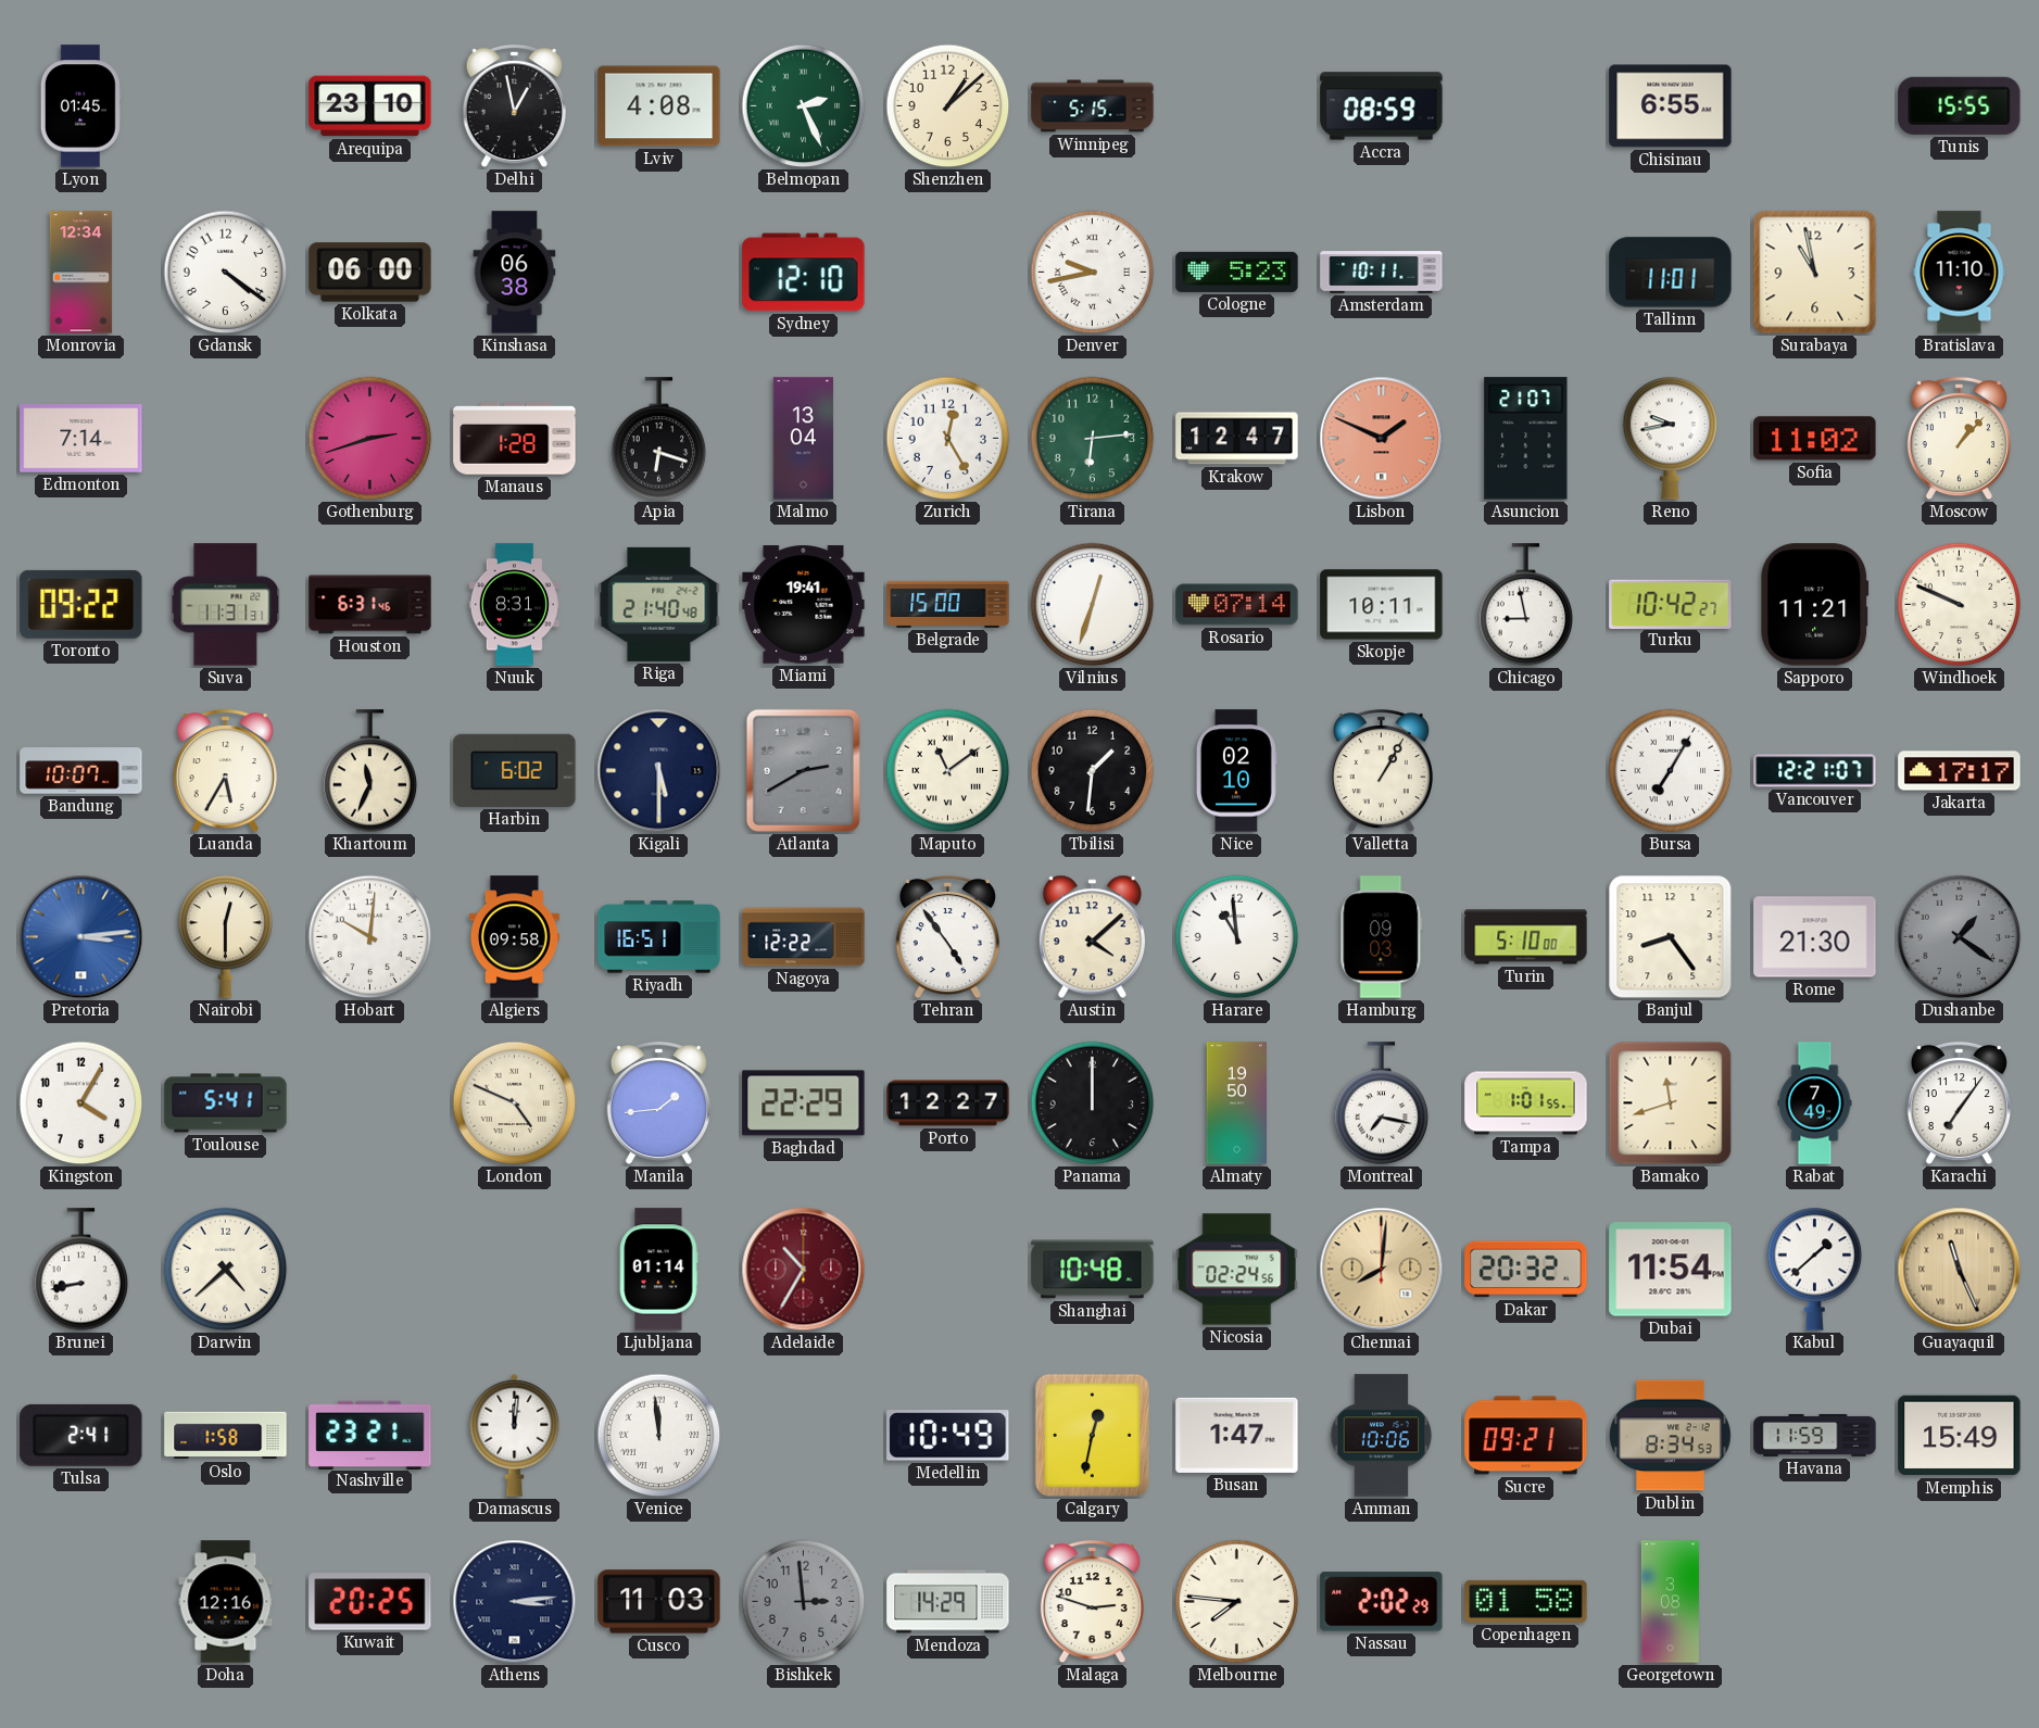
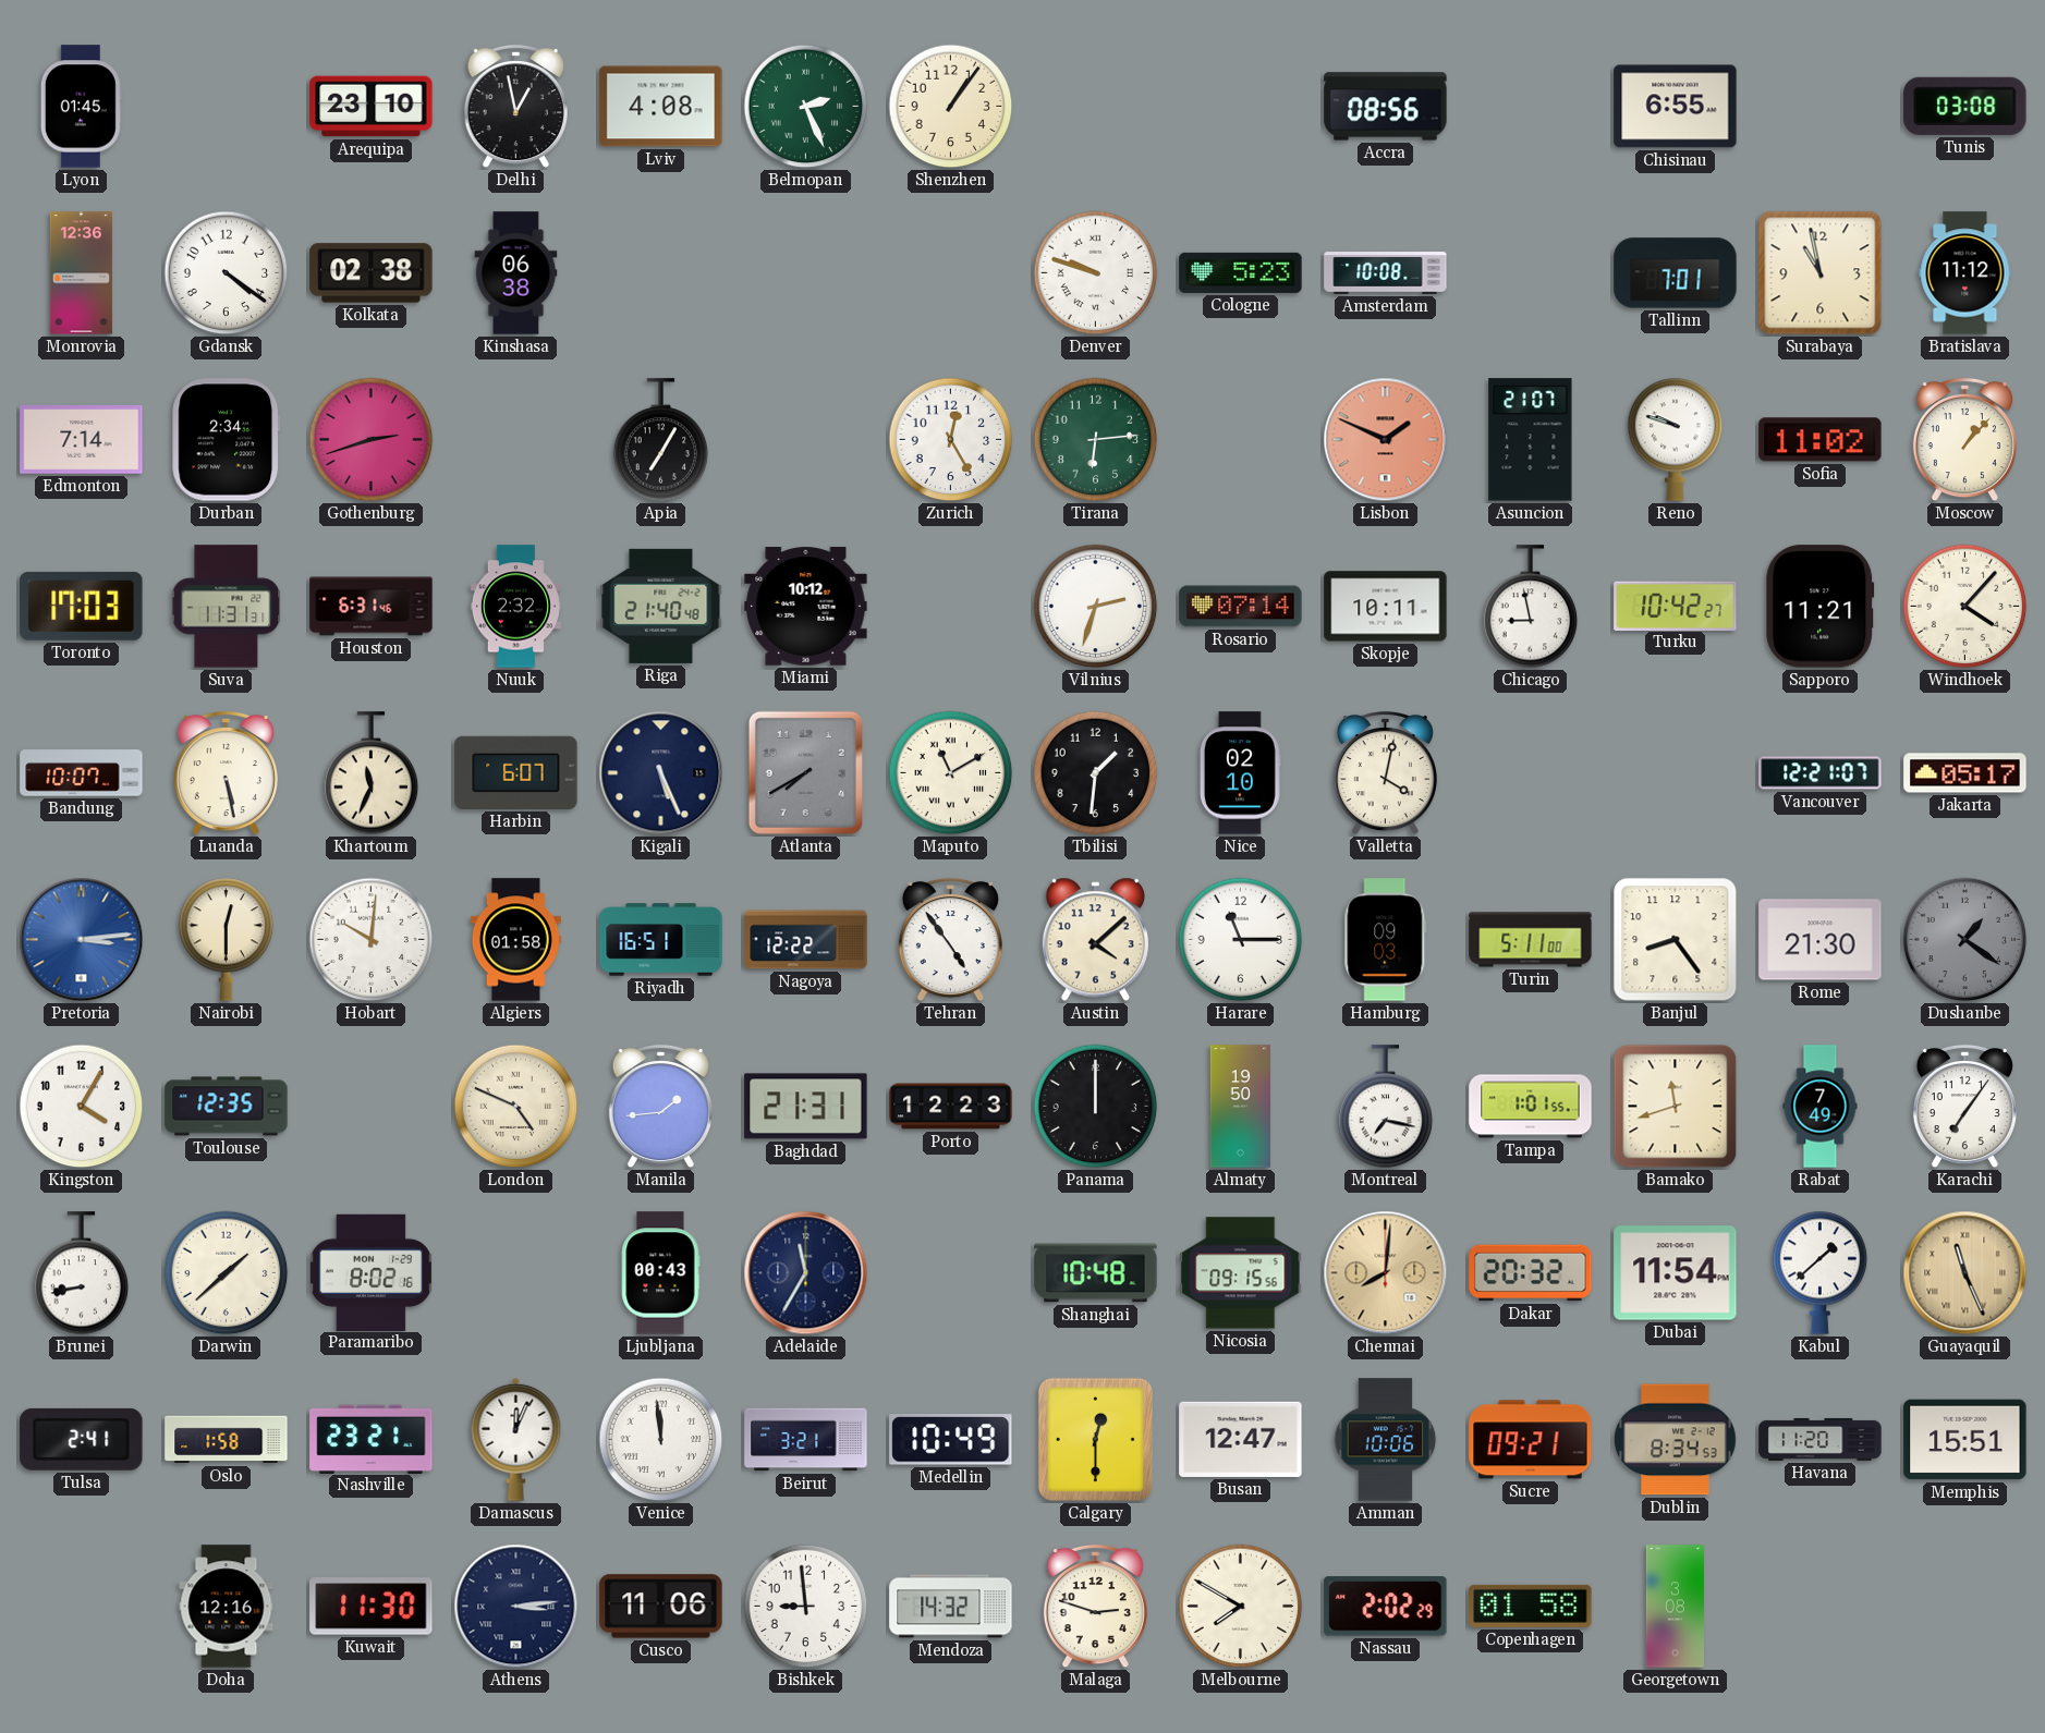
Shenzhen: 1:08 -> 1:06 (951, 107)
Winnipeg: 5:15 -> none (1093, 106)
Accra: 08:59 -> 08:56 (1386, 107)
Tunis: 15:55 -> 03:08 (1965, 106)
Monrovia: 12:34 -> 12:36 (81, 273)
Kolkata: 06:00 -> 02:38 (372, 273)
Sydney: 12:10 -> none (804, 273)
Denver: 9:43 -> 9:48 (1096, 273)
Amsterdam: 10:11 -> 10:08 (1386, 273)
Tallinn: 11:01 -> 7:01 (1676, 273)
Bratislava: 11:10 -> 11:12 (1965, 273)
Durban: none -> 2:34 (227, 440)
Manaus: 1:28 -> none (515, 439)
Apia: 6:18 -> 7:05 (661, 440)
Malmo: 13:04 -> none (804, 439)
Krakow: 12:47 -> none (1237, 439)
Reno: 9:43 -> 9:48 (1676, 439)
Toronto: 09:22 -> 17:03 (82, 606)
Nuuk: 8:31 -> 2:32 (515, 607)
Miami: 19:41 -> 10:12 (806, 607)
Belgrade: 15:00 -> none (948, 604)
Vilnius: 12:33 -> 2:33 (1096, 607)
Windhoek: 9:49 -> 4:07 (1965, 607)
Luanda: 5:35 -> 5:28 (226, 773)
Harbin: 6:02 -> 6:07 (516, 772)
Kigali: 5:30 -> 5:26 (661, 773)
Atlanta: 2:40 -> 7:40 (805, 772)
Maputo: 11:09 -> 11:10 (951, 773)
Valletta: 1:05 -> 4:02 (1385, 773)
Bursa: 7:05 -> none (1671, 771)
Jakarta: 17:17 -> 05:17 (1965, 773)
Algiers: 09:58 -> 01:58 (515, 940)
Harare: 10:59 -> 11:15 (1241, 940)
Turin: 5:10 -> 5:11 (1531, 940)
Toulouse: 5:41 -> 12:35 (227, 1107)
Baghdad: 22:29 -> 21:31 (806, 1107)
Porto: 12:27 -> 12:23 (951, 1107)
Darwin: 4:38 -> 1:38 (227, 1273)
Paramaribo: none -> 8:02 (370, 1272)
Ljubljana: 01:14 -> 00:43 (660, 1273)
Adelaide: 10:35 -> 11:35 (806, 1273)
Adelaide dial: burgundy -> navy (806, 1273)
Nicosia: 02:24 -> 09:15 (1241, 1273)
Damascus: 12:01 -> 12:04 (516, 1439)
Beirut: none -> 3:21 (806, 1440)
Calgary: 12:32 -> 12:30 (1095, 1439)
Busan: 1:47 -> 12:47 (1241, 1439)
Havana: 11:59 -> 11:20 (1821, 1439)
Memphis: 15:49 -> 15:51 (1965, 1440)
Kuwait: 20:25 -> 11:30 (372, 1607)
Cusco: 11:03 -> 11:06 (661, 1607)
Bishkek: 2:59 -> 8:59 (806, 1607)
Bishkek dial: grey -> white (806, 1607)
Mendoza: 14:29 -> 14:32 (951, 1607)
Melbourne: 7:46 -> 7:50 (1241, 1607)
